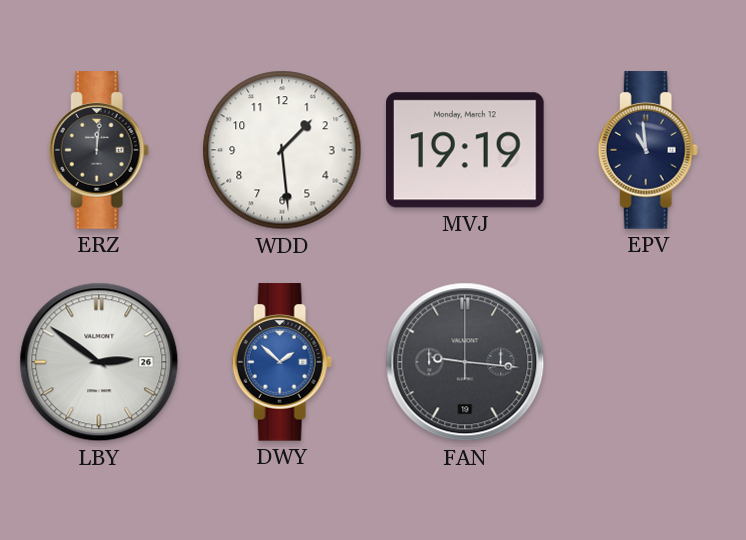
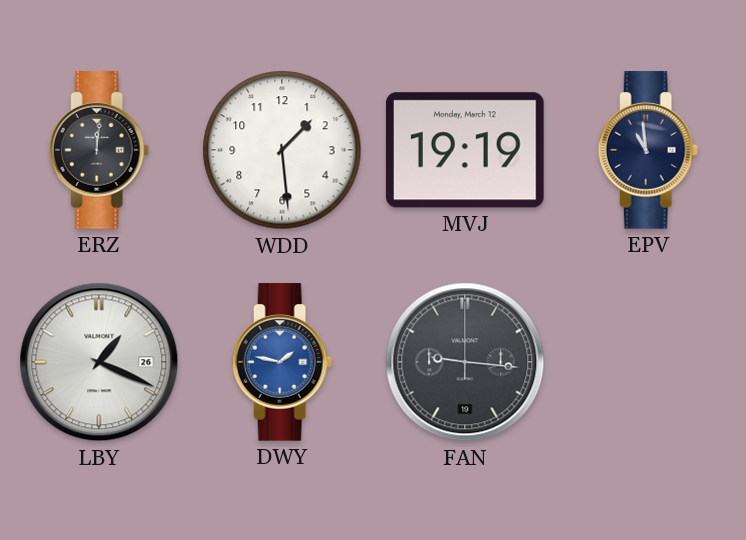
LBY: 2:51 -> 1:19 (99, 362)
DWY: 1:52 -> 1:47 (282, 362)
